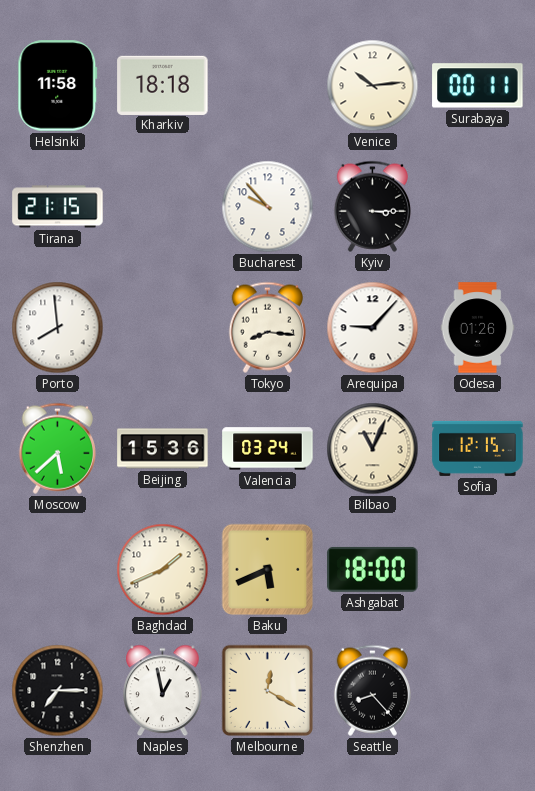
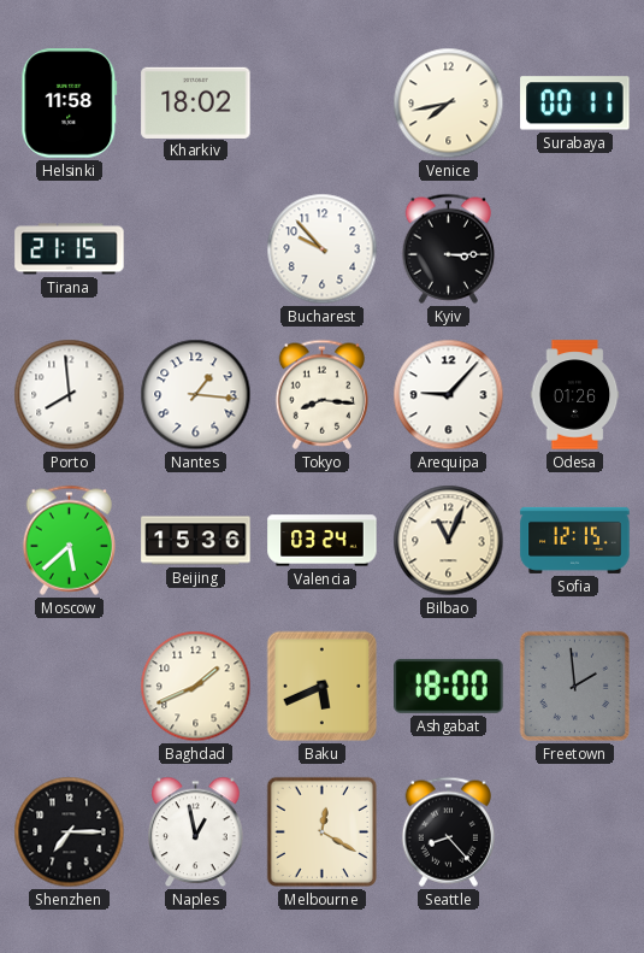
Kharkiv: 18:18 -> 18:02 (196, 102)
Venice: 10:14 -> 7:43 (449, 104)
Nantes: none -> 1:16 (196, 395)
Freetown: none -> 1:59 (575, 687)
